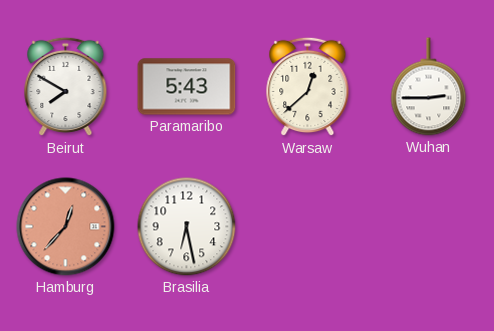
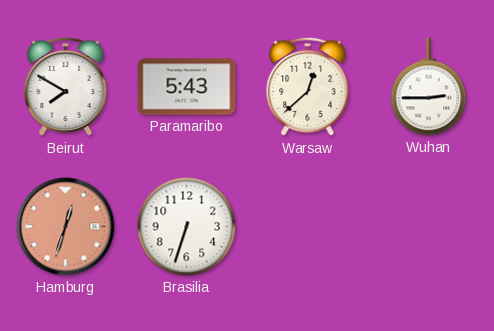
Hamburg: 12:37 -> 12:33 (66, 227)
Brasilia: 6:28 -> 6:33 (187, 227)
